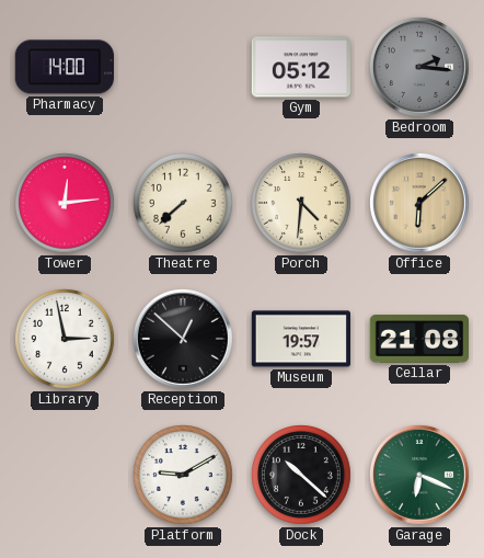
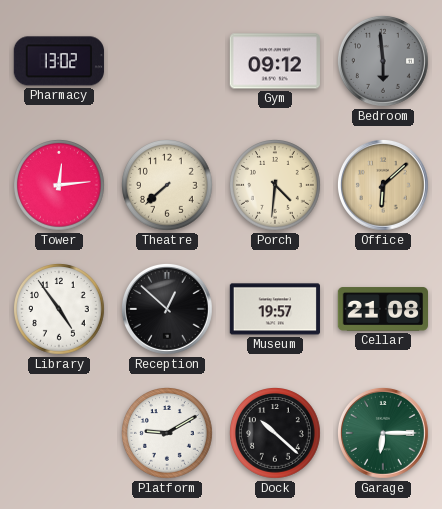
Pharmacy: 14:00 -> 13:02 (59, 61)
Gym: 05:12 -> 09:12 (275, 61)
Bedroom: 2:16 -> 5:59 (384, 62)
Library: 2:58 -> 4:54 (60, 310)
Garage: 6:19 -> 6:15 (384, 434)
